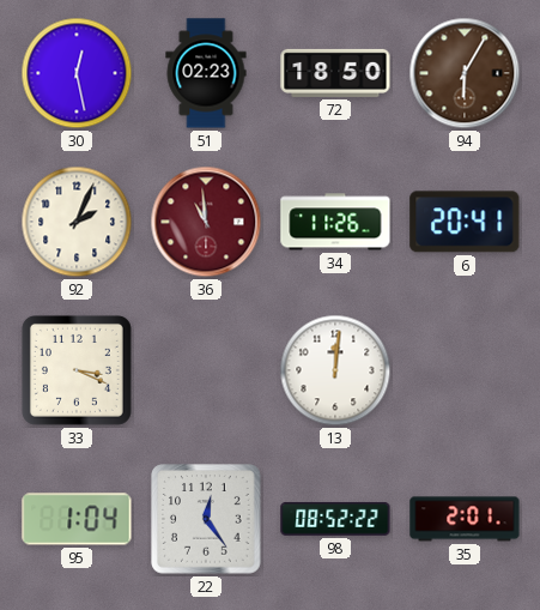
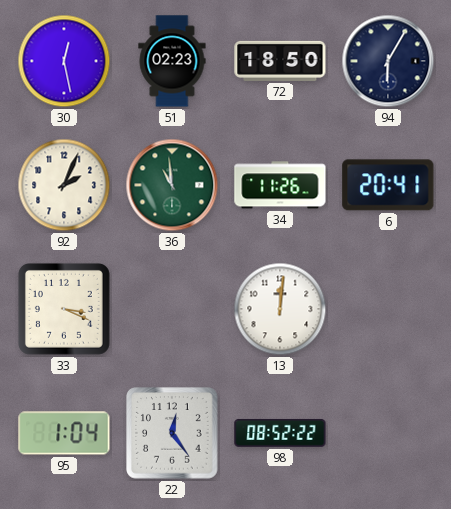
94 dial: brown -> navy (388, 61)
36 dial: burgundy -> green (172, 185)
35: 2:01 -> none (465, 519)
